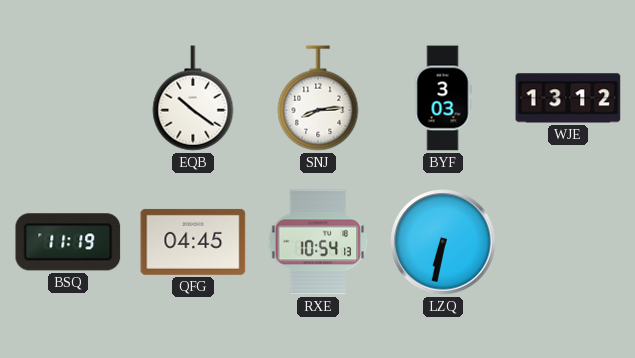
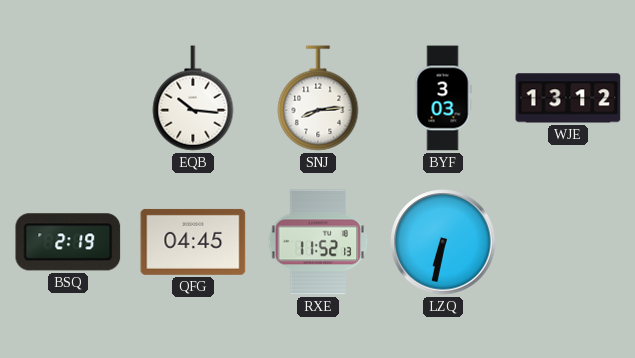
EQB: 10:21 -> 10:16 (193, 98)
BSQ: 11:19 -> 2:19 (68, 242)
RXE: 10:54 -> 11:52 (318, 242)
